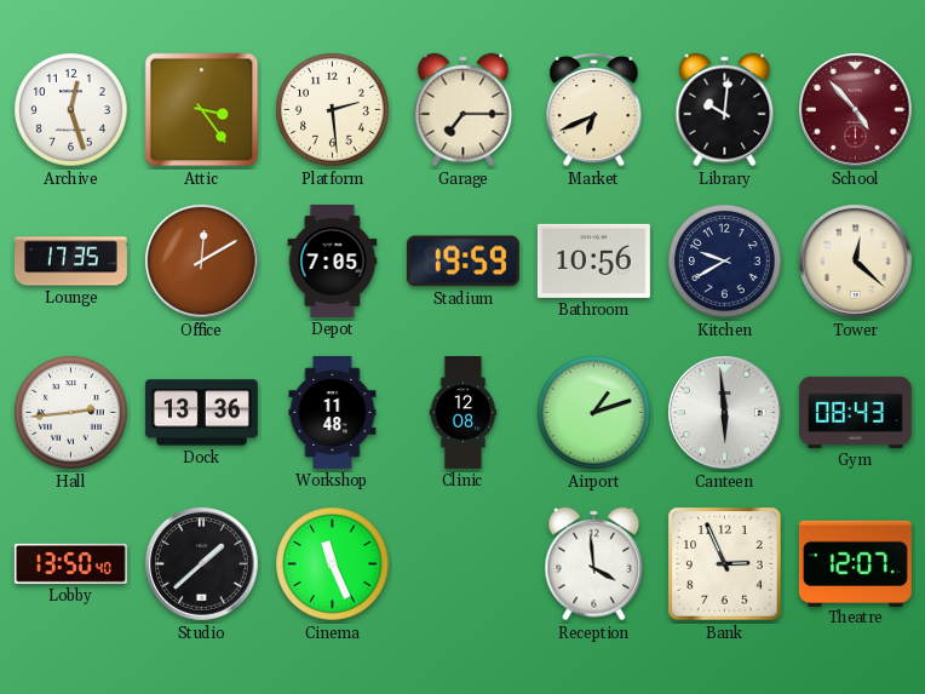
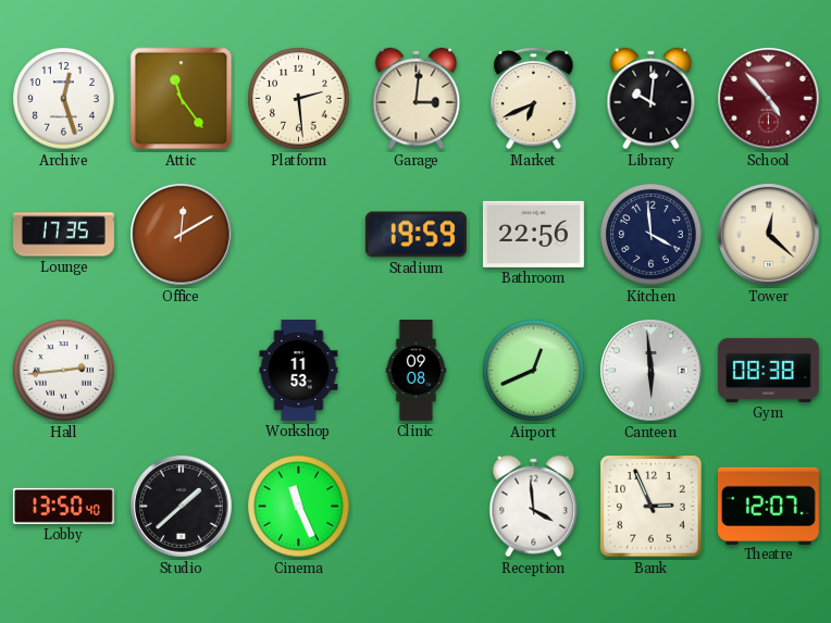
Attic: 3:24 -> 11:24 (182, 99)
Garage: 7:15 -> 3:01 (417, 99)
Depot: 7:05 -> none (333, 260)
Bathroom: 10:56 -> 22:56 (533, 234)
Kitchen: 9:40 -> 3:59 (652, 235)
Dock: 13:36 -> none (201, 413)
Workshop: 11:48 -> 11:53 (299, 370)
Clinic: 12:08 -> 09:08 (417, 371)
Airport: 1:12 -> 12:41 (534, 371)
Gym: 08:43 -> 08:38 (768, 370)
